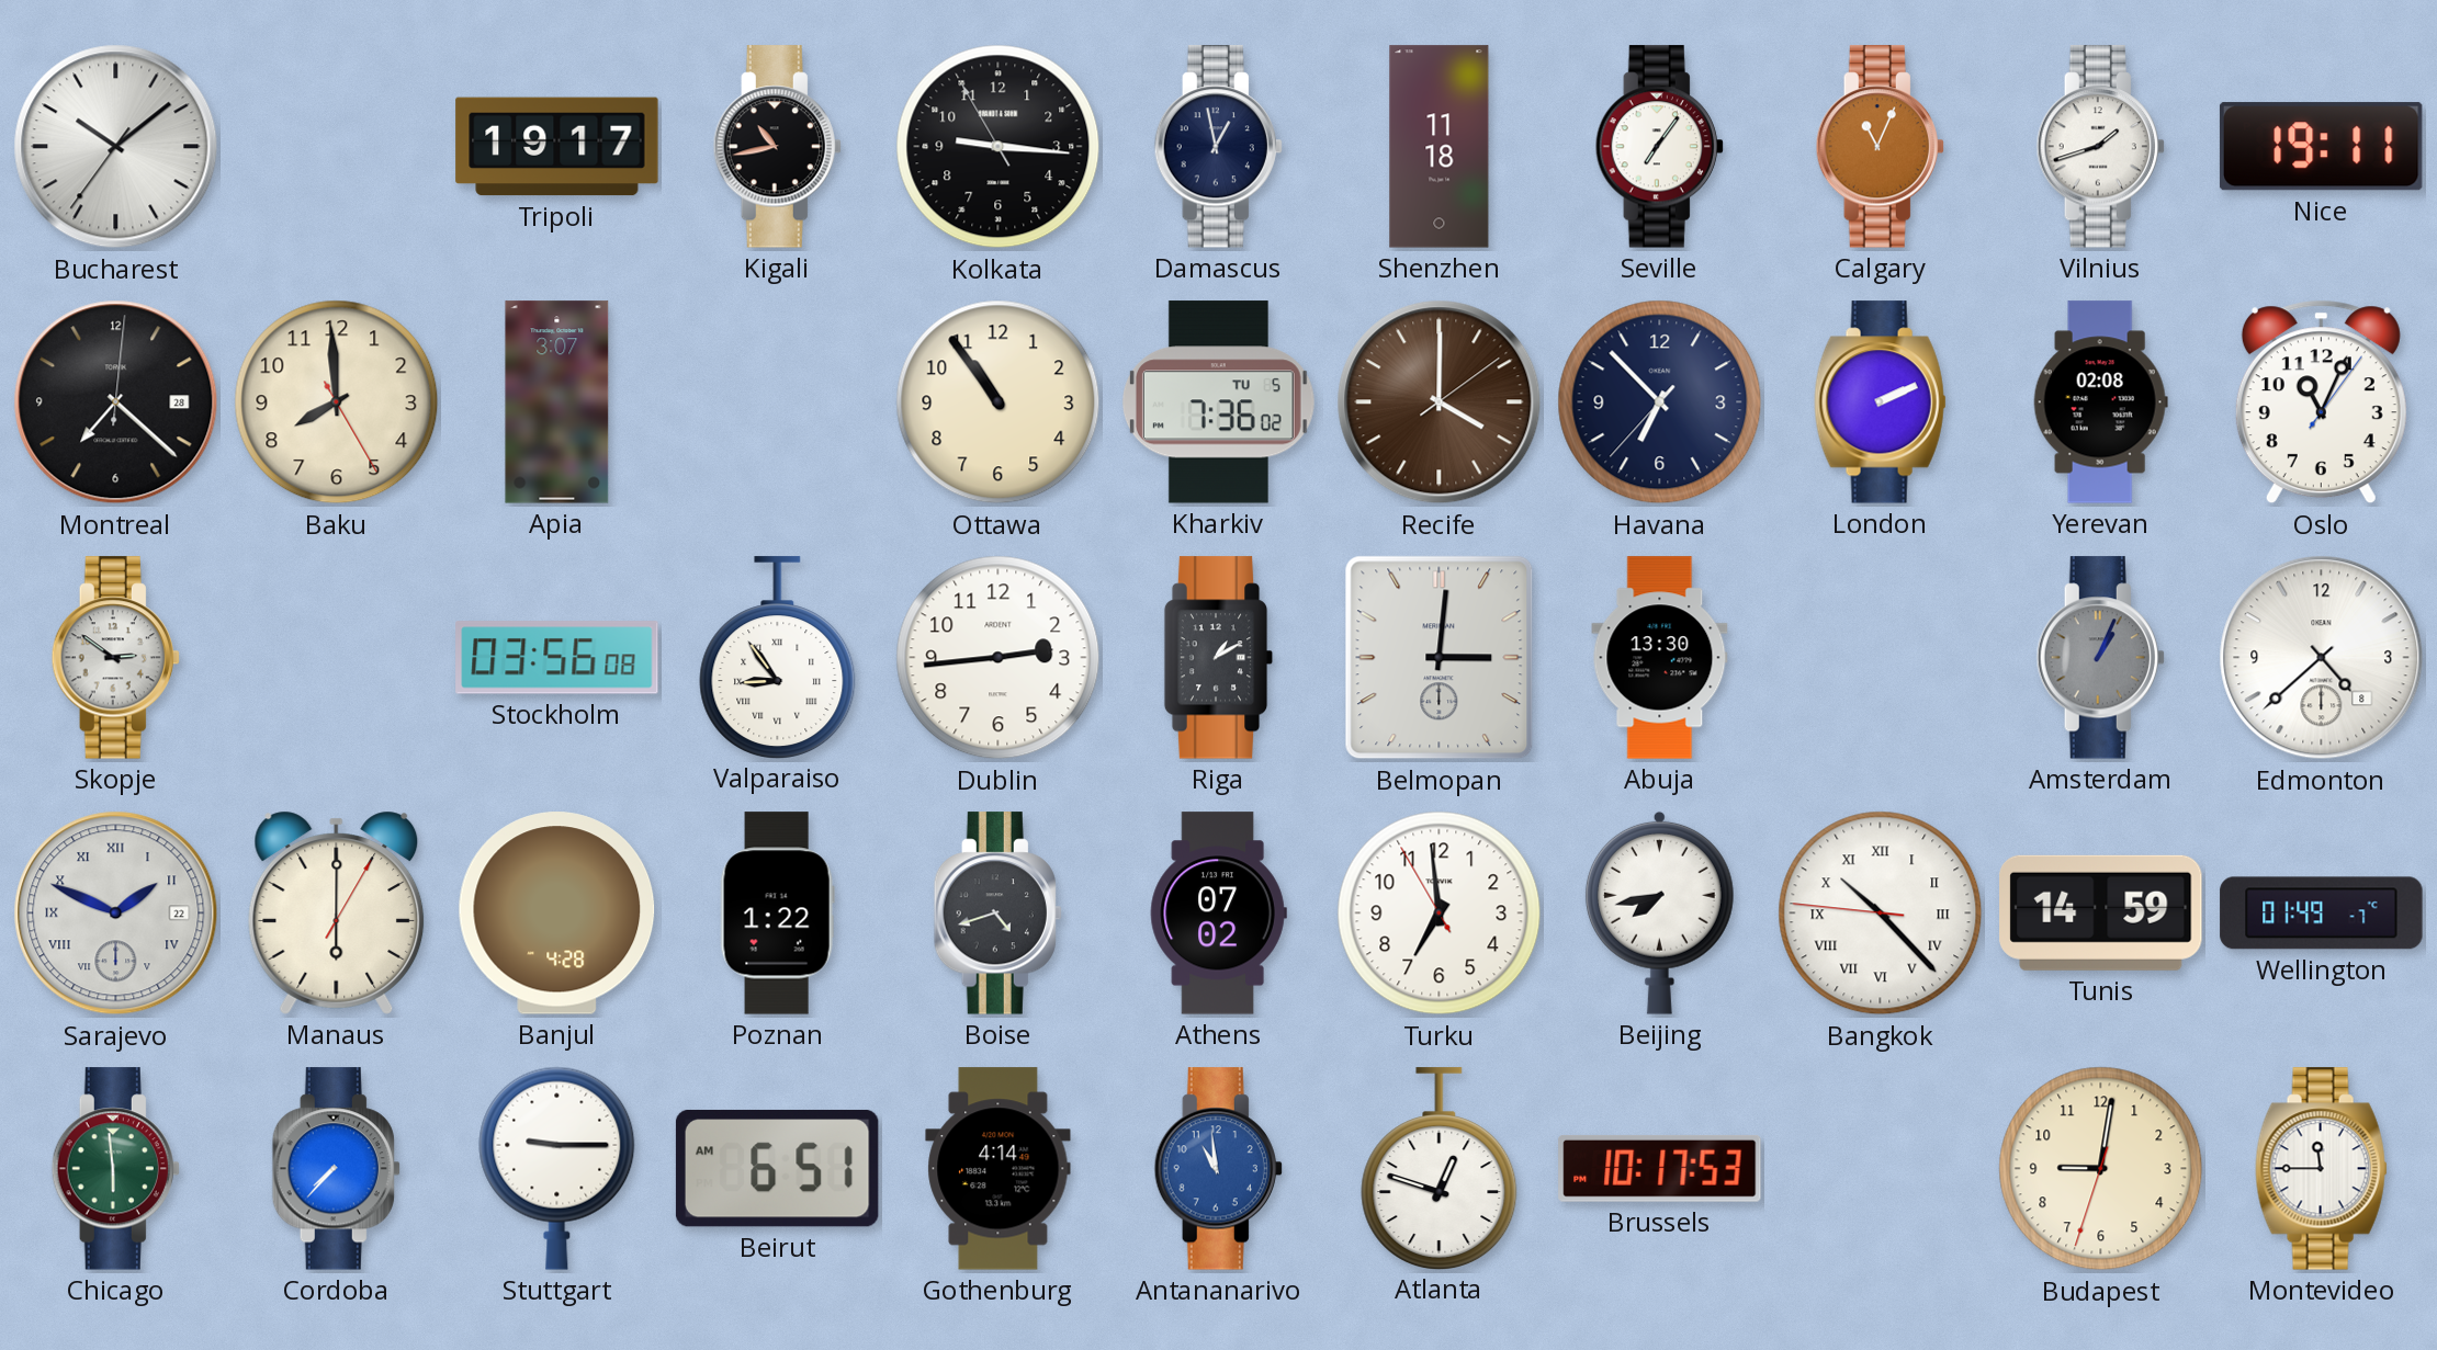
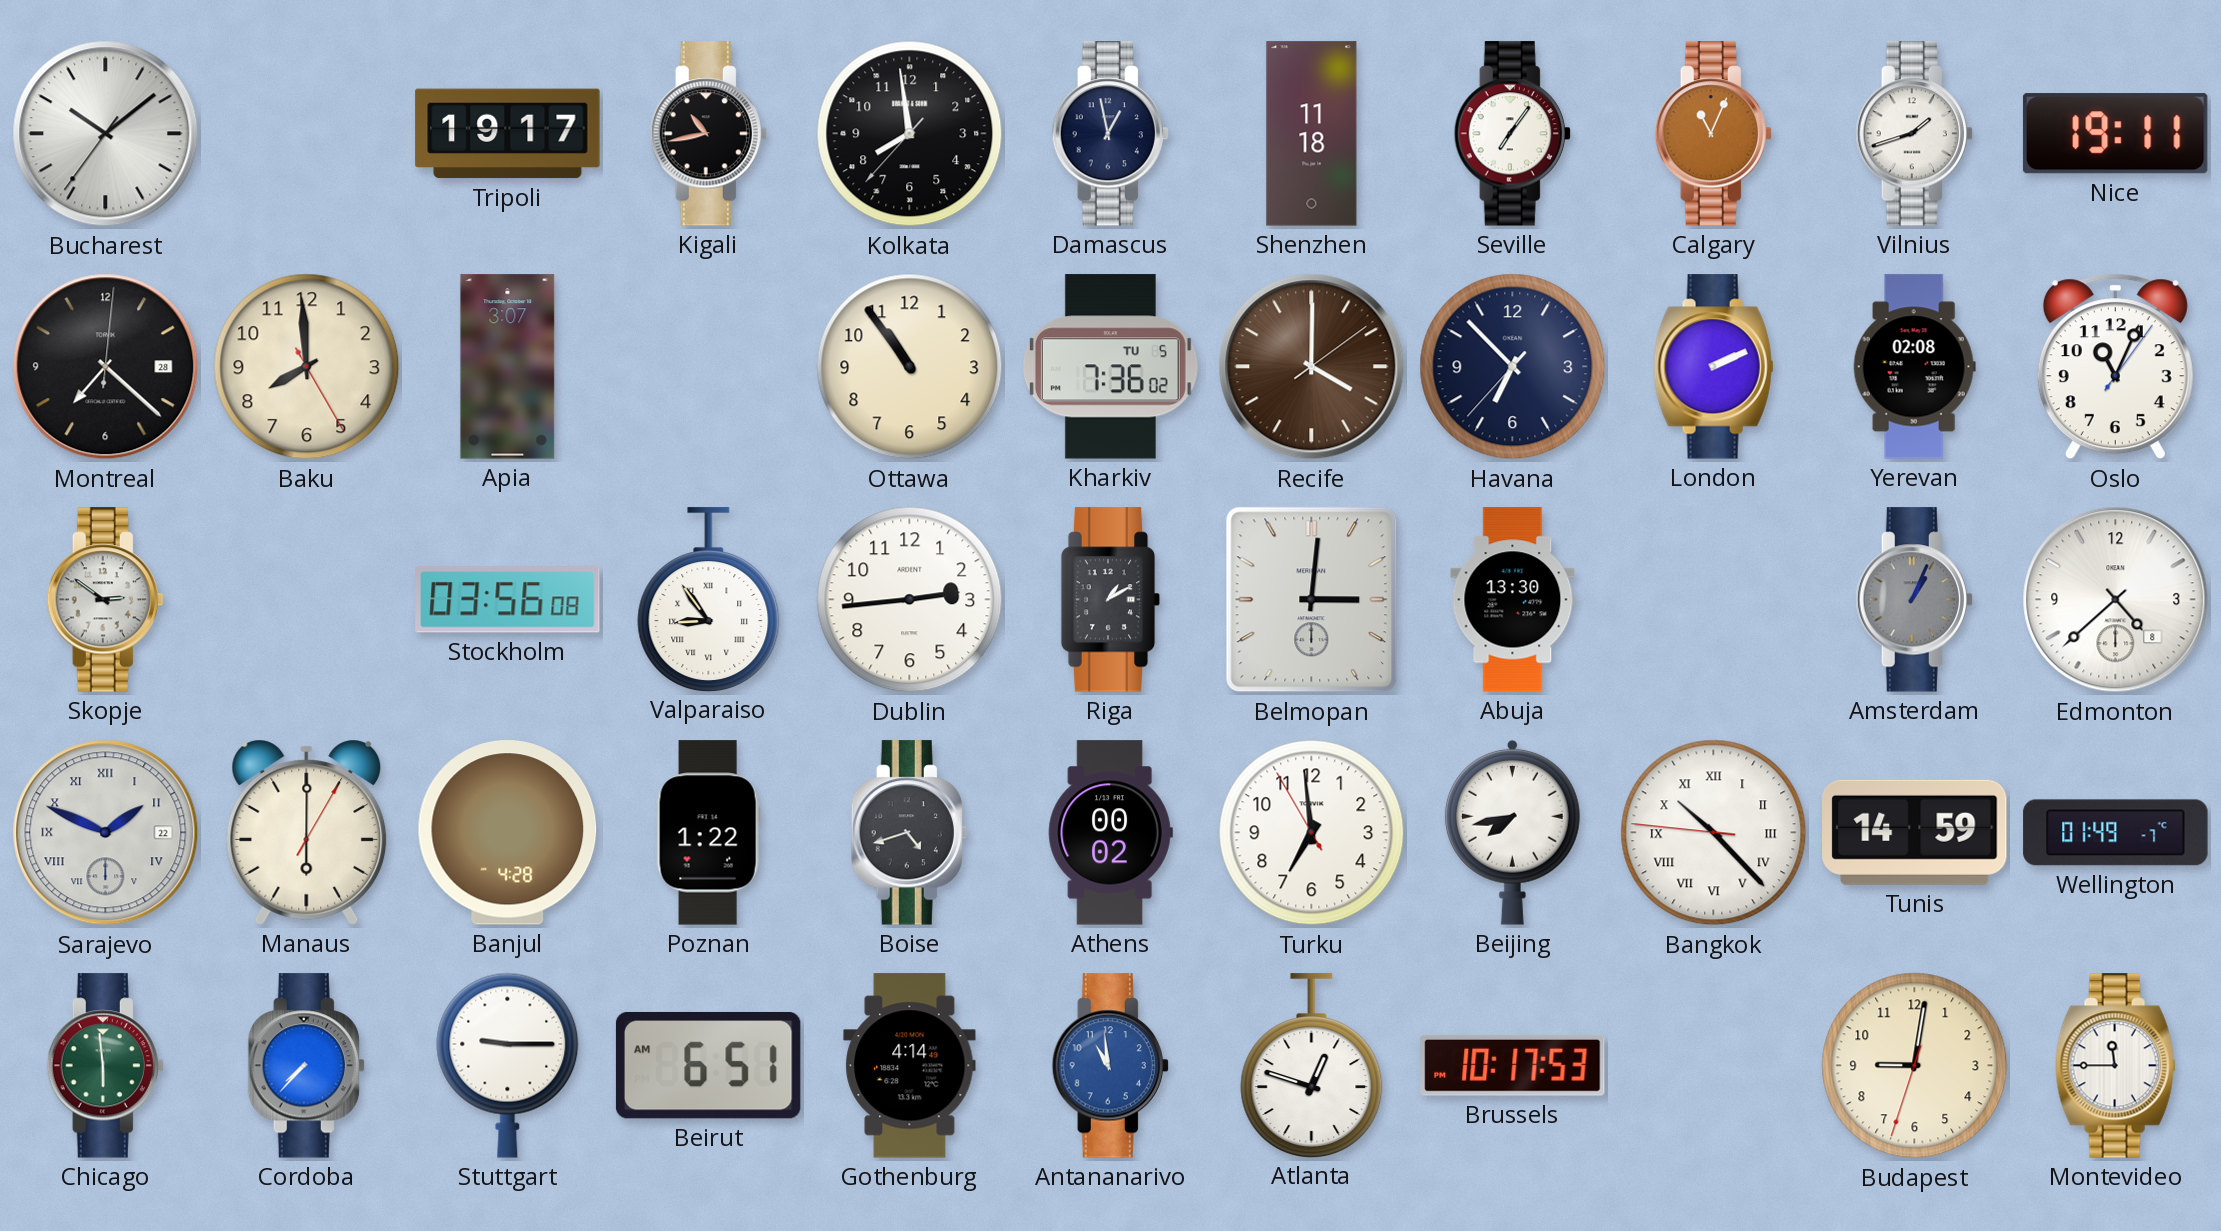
Kolkata: 9:15 -> 7:58 (910, 134)
Athens: 07:02 -> 00:02 (1110, 833)
